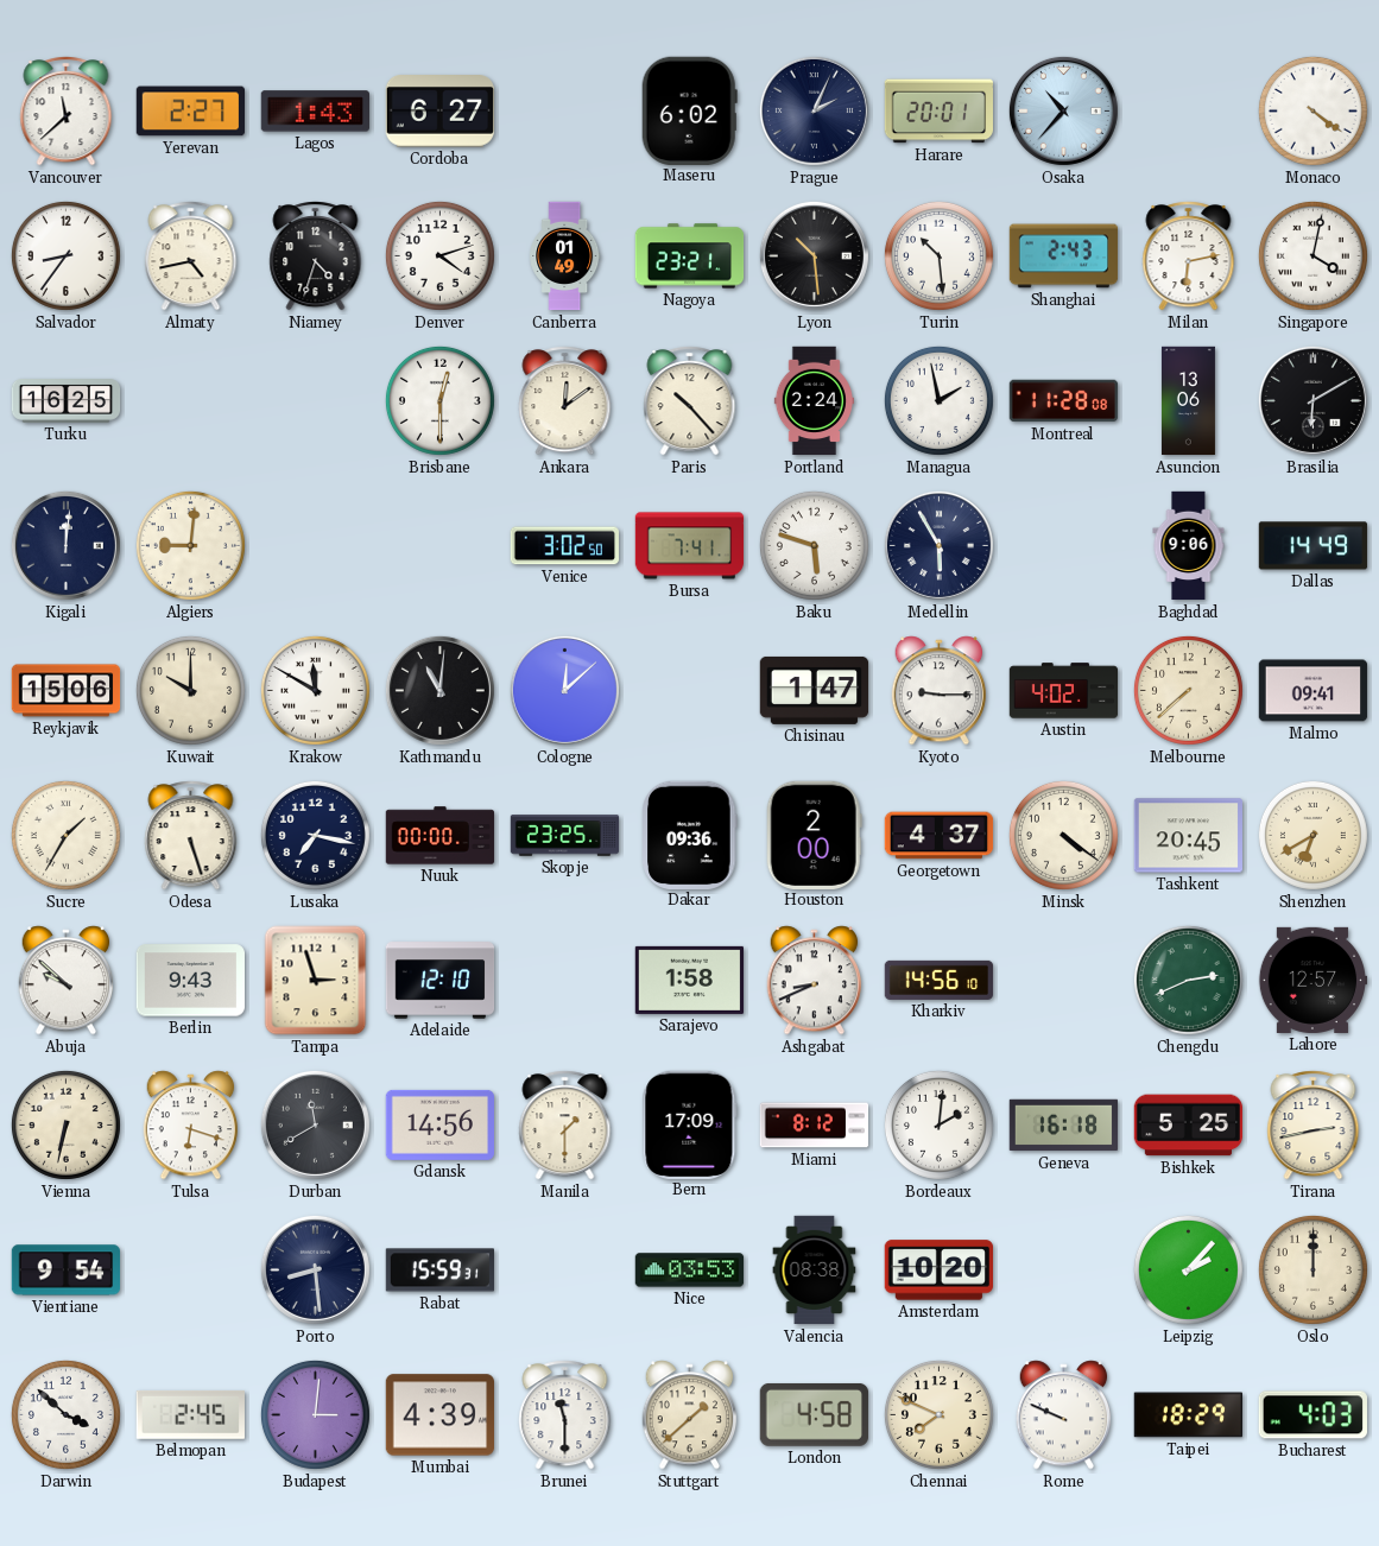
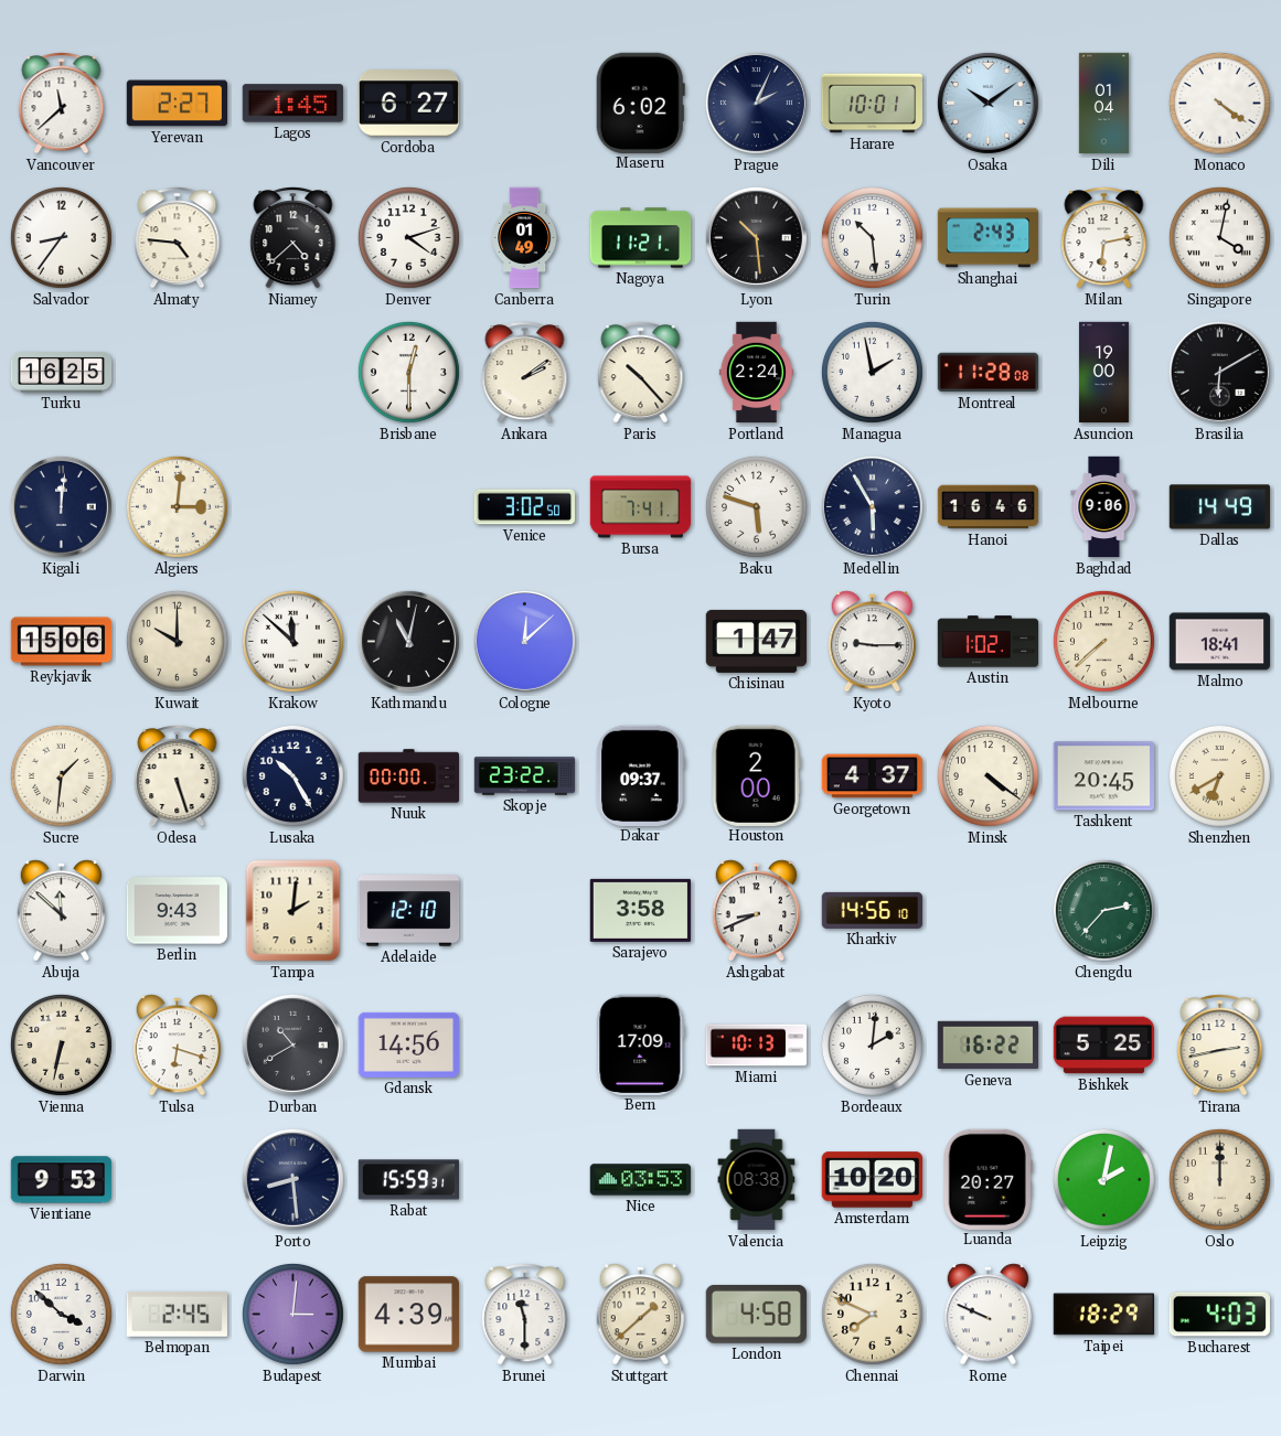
Lagos: 1:43 -> 1:45 (292, 104)
Harare: 20:01 -> 10:01 (872, 104)
Osaka: 10:37 -> 10:09 (988, 103)
Dili: none -> 01:04 (1103, 104)
Almaty: 4:43 -> 4:46 (178, 238)
Niamey: 4:33 -> 4:38 (293, 238)
Nagoya: 23:21 -> 11:21 (641, 238)
Ankara: 12:09 -> 2:09 (525, 373)
Asuncion: 13:06 -> 19:00 (1103, 373)
Algiers: 9:01 -> 3:01 (177, 506)
Hanoi: none -> 16:46 (989, 507)
Krakow: 11:50 -> 11:52 (292, 641)
Kathmandu: 11:01 -> 11:02 (408, 641)
Austin: 4:02 -> 1:02 (989, 642)
Malmo: 09:41 -> 18:41 (1220, 642)
Sucre: 1:35 -> 1:31 (61, 775)
Lusaka: 7:17 -> 10:25 (292, 775)
Skopje: 23:25 -> 23:22 (525, 776)
Dakar: 09:36 -> 09:37 (641, 775)
Abuja: 9:52 -> 11:52 (62, 911)
Tampa: 2:57 -> 2:01 (293, 911)
Sarajevo: 1:58 -> 3:58 (640, 910)
Chengdu: 2:41 -> 2:37 (1103, 910)
Lahore: 12:57 -> none (1312, 980)
Durban: 11:40 -> 10:40 (292, 1044)
Manila: 1:30 -> none (565, 1126)
Miami: 8:12 -> 10:13 (757, 1046)
Geneva: 16:18 -> 16:22 (989, 1046)
Vientiane: 9:54 -> 9:53 (61, 1180)
Luanda: none -> 20:27 (988, 1179)
Leipzig: 2:07 -> 2:02 (1103, 1179)
